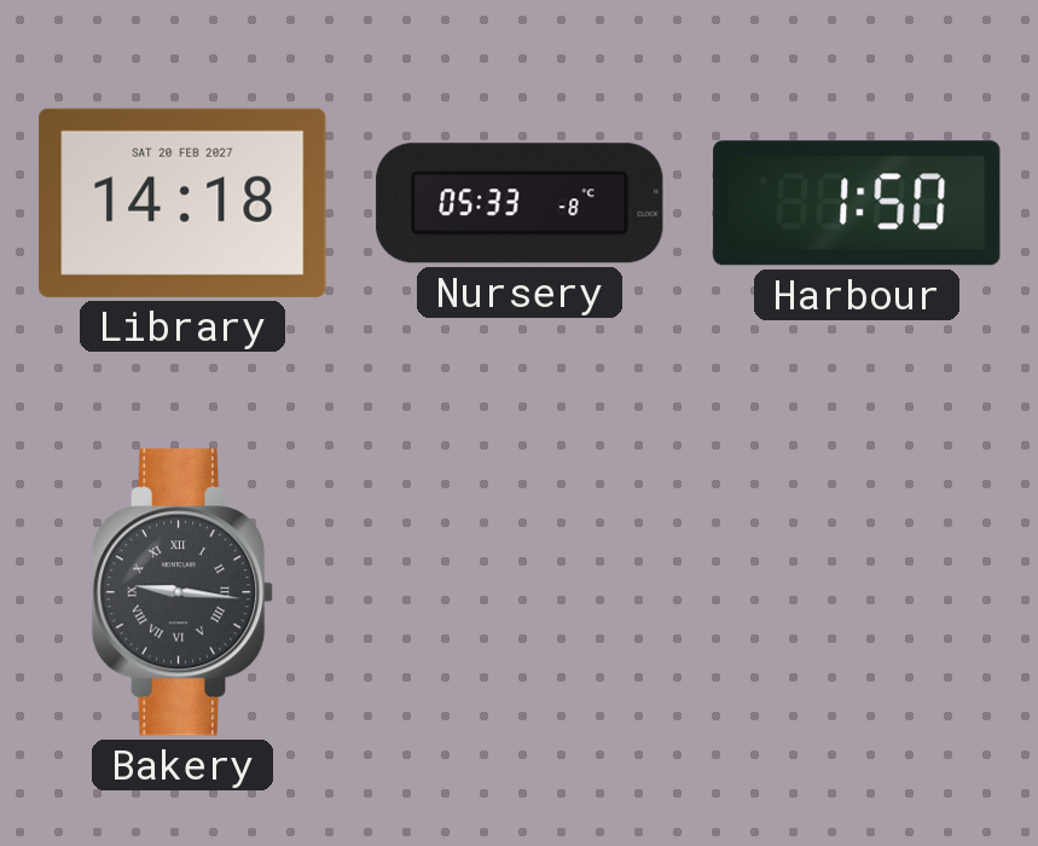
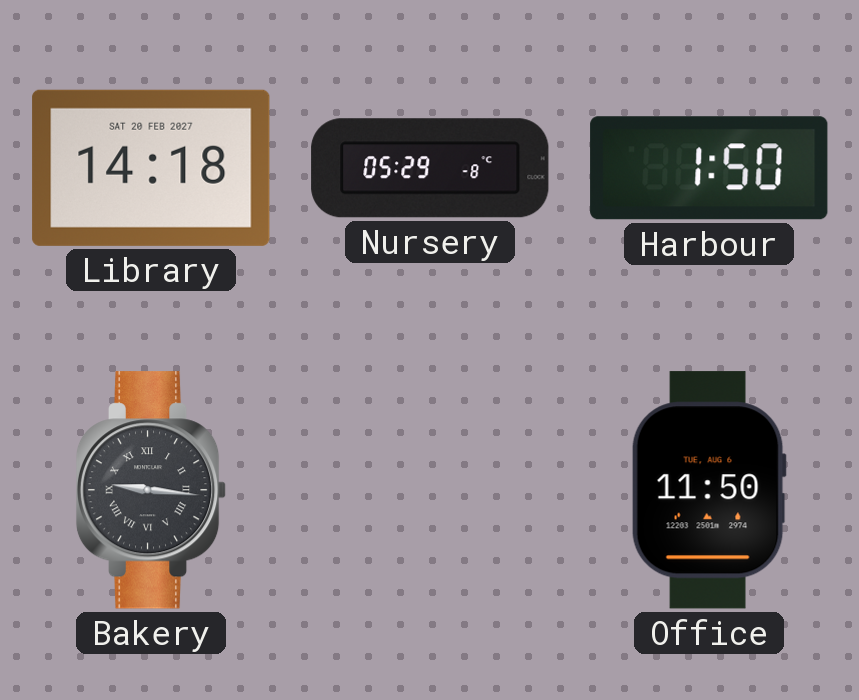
Nursery: 05:33 -> 05:29 (430, 168)
Office: none -> 11:50 (709, 490)
